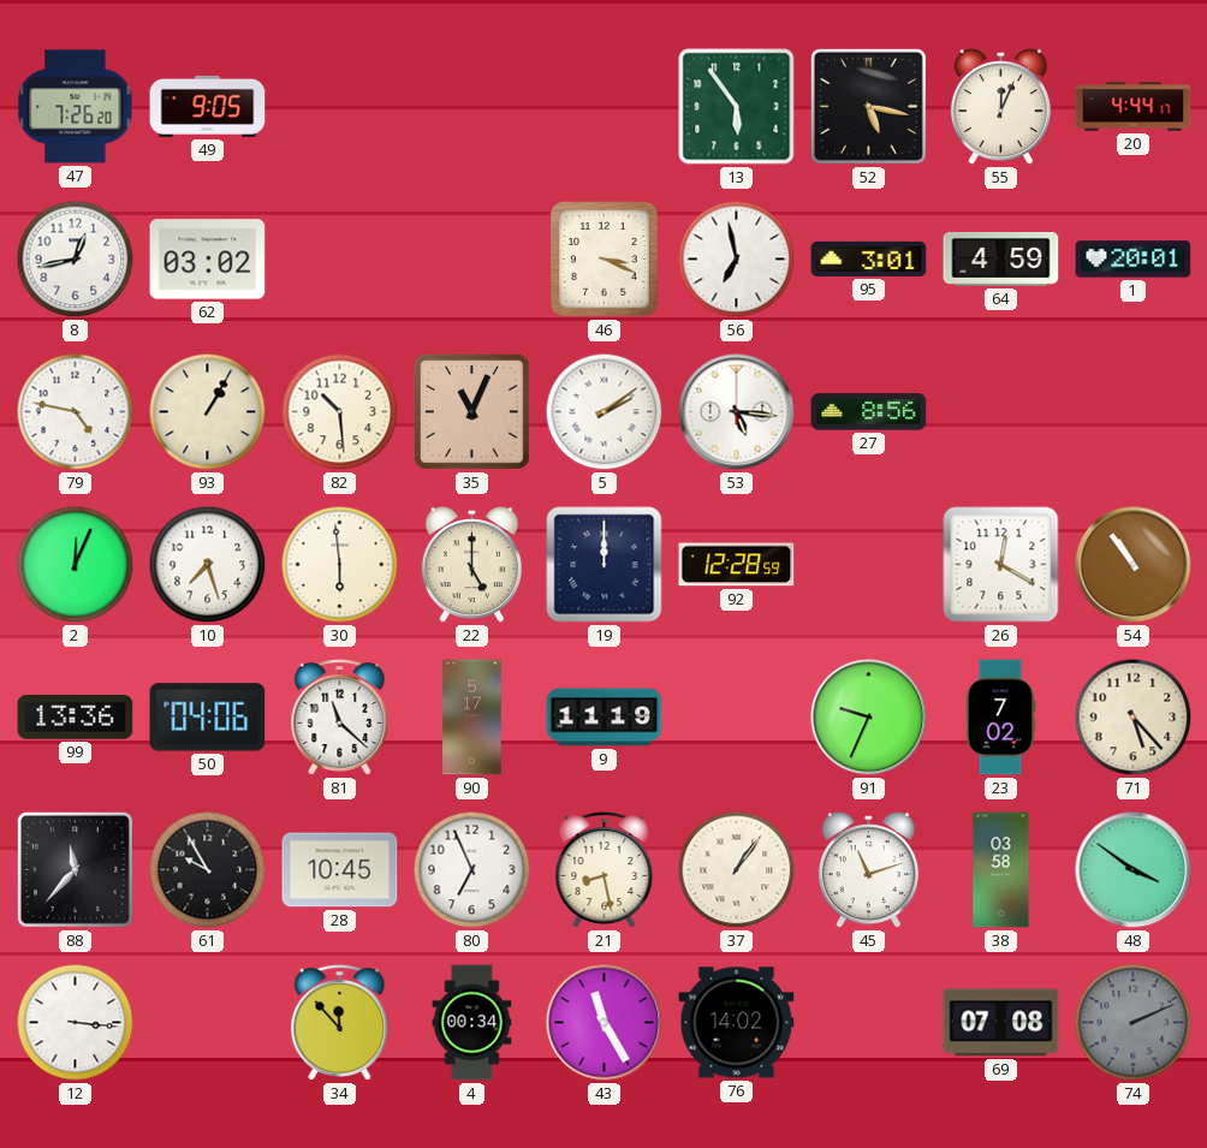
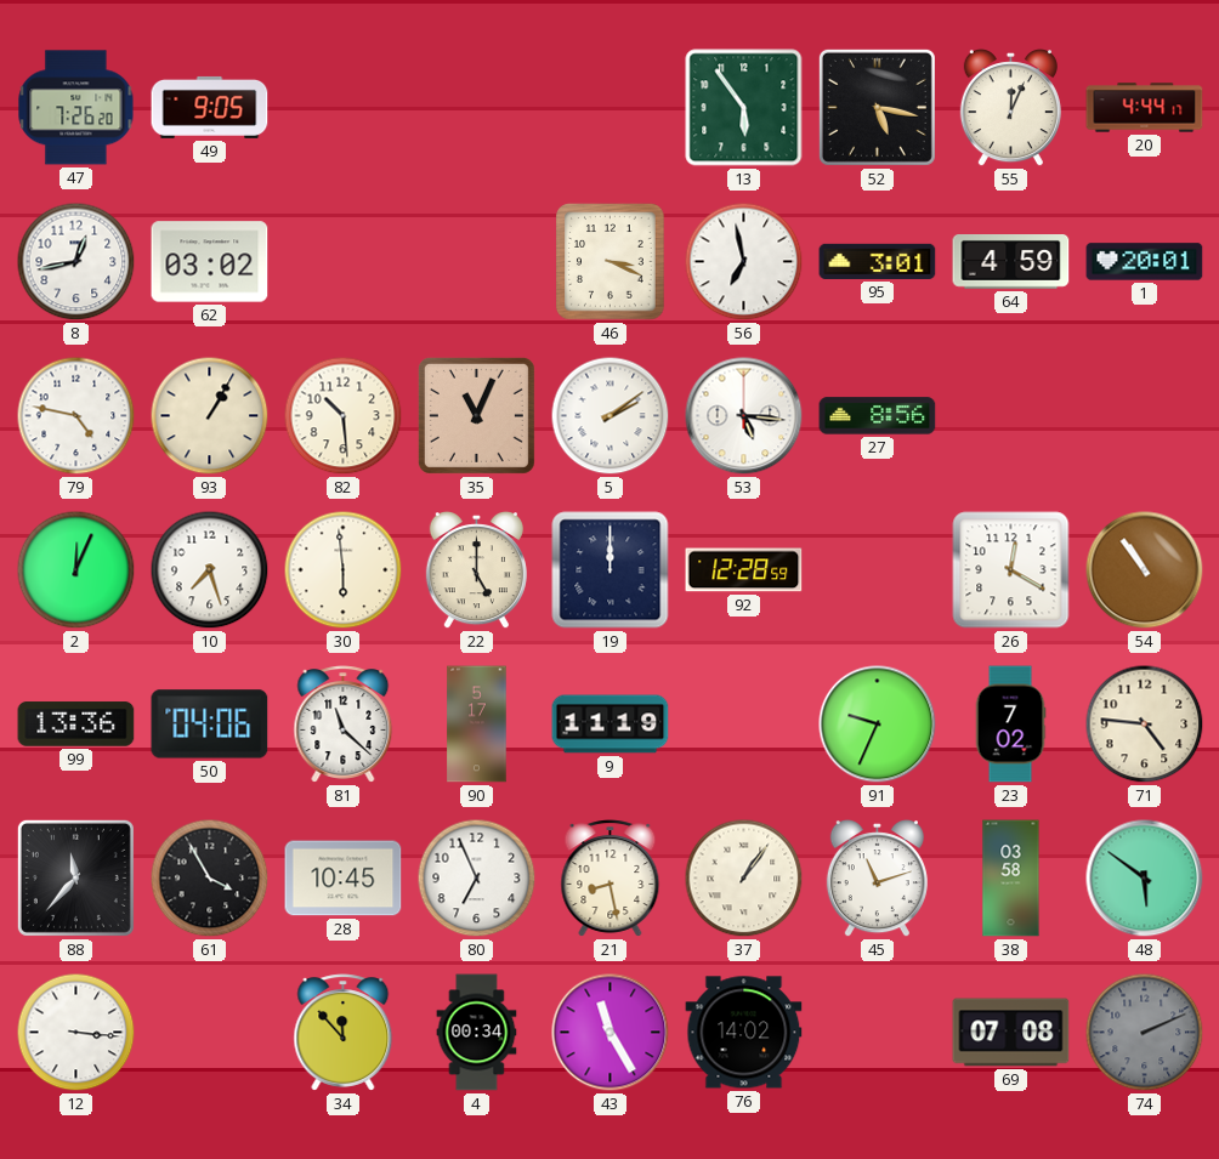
71: 5:23 -> 4:46 (1145, 725)
61: 9:55 -> 3:55 (210, 879)
48: 3:51 -> 5:51 (1145, 879)
